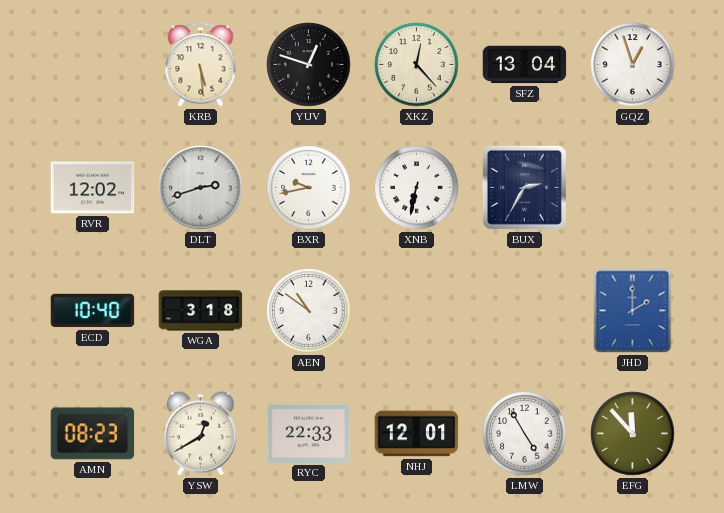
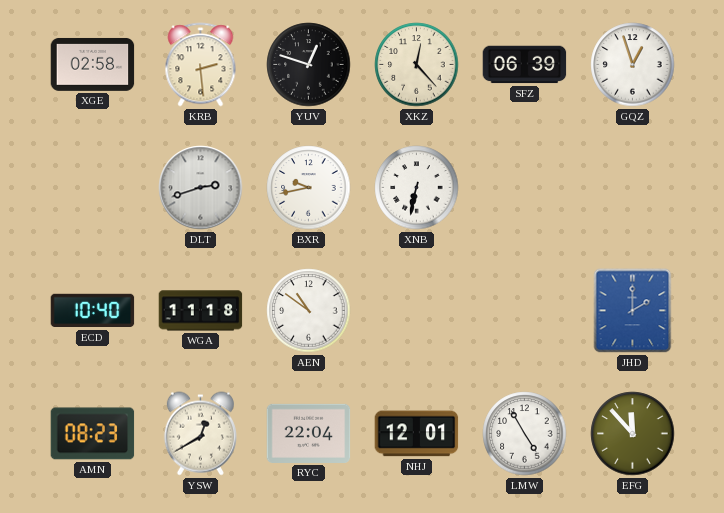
XGE: none -> 02:58 (93, 64)
KRB: 5:29 -> 2:29 (201, 65)
SFZ: 13:04 -> 06:39 (525, 65)
RVR: 12:02 -> none (93, 188)
BUX: 2:35 -> none (524, 187)
WGA: 3:18 -> 11:18 (201, 311)
RYC: 22:33 -> 22:04 (309, 433)
